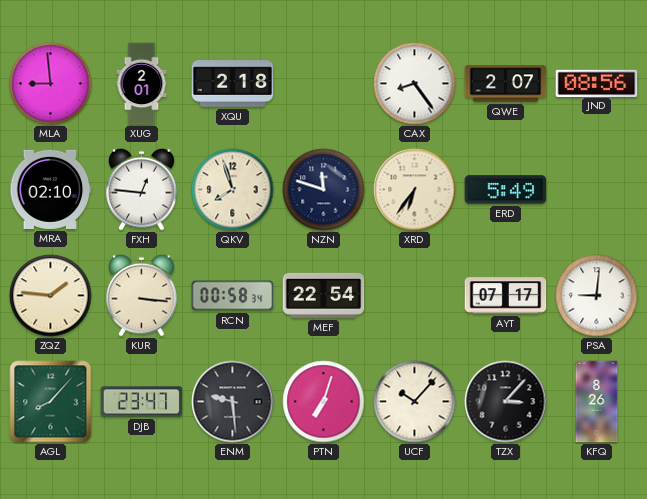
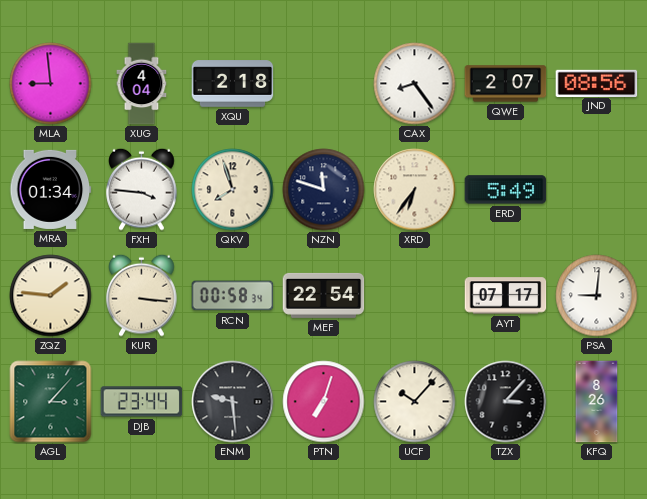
XUG: 2:01 -> 4:04 (142, 84)
MRA: 02:10 -> 01:34 (51, 189)
FXH: 12:46 -> 3:46 (142, 189)
AGL: 8:07 -> 3:07 (51, 402)
DJB: 23:47 -> 23:44 (142, 402)
